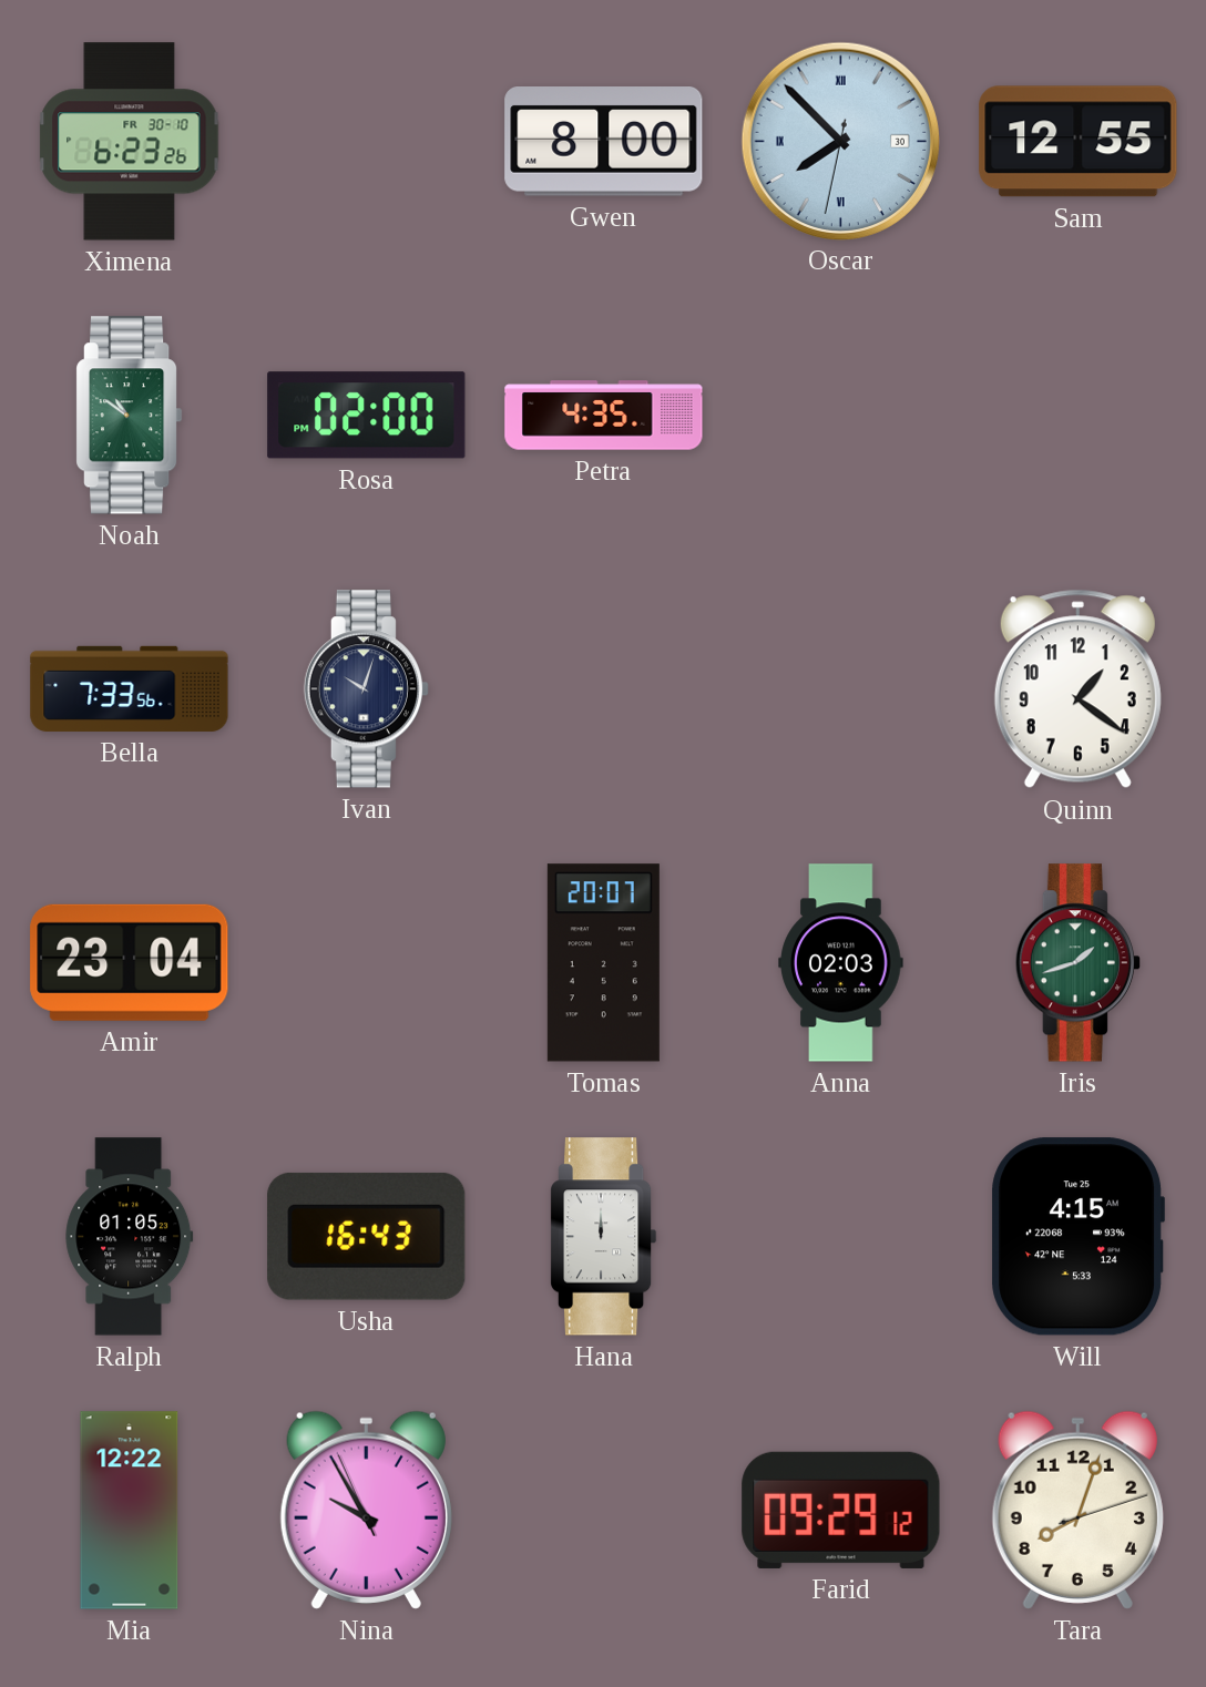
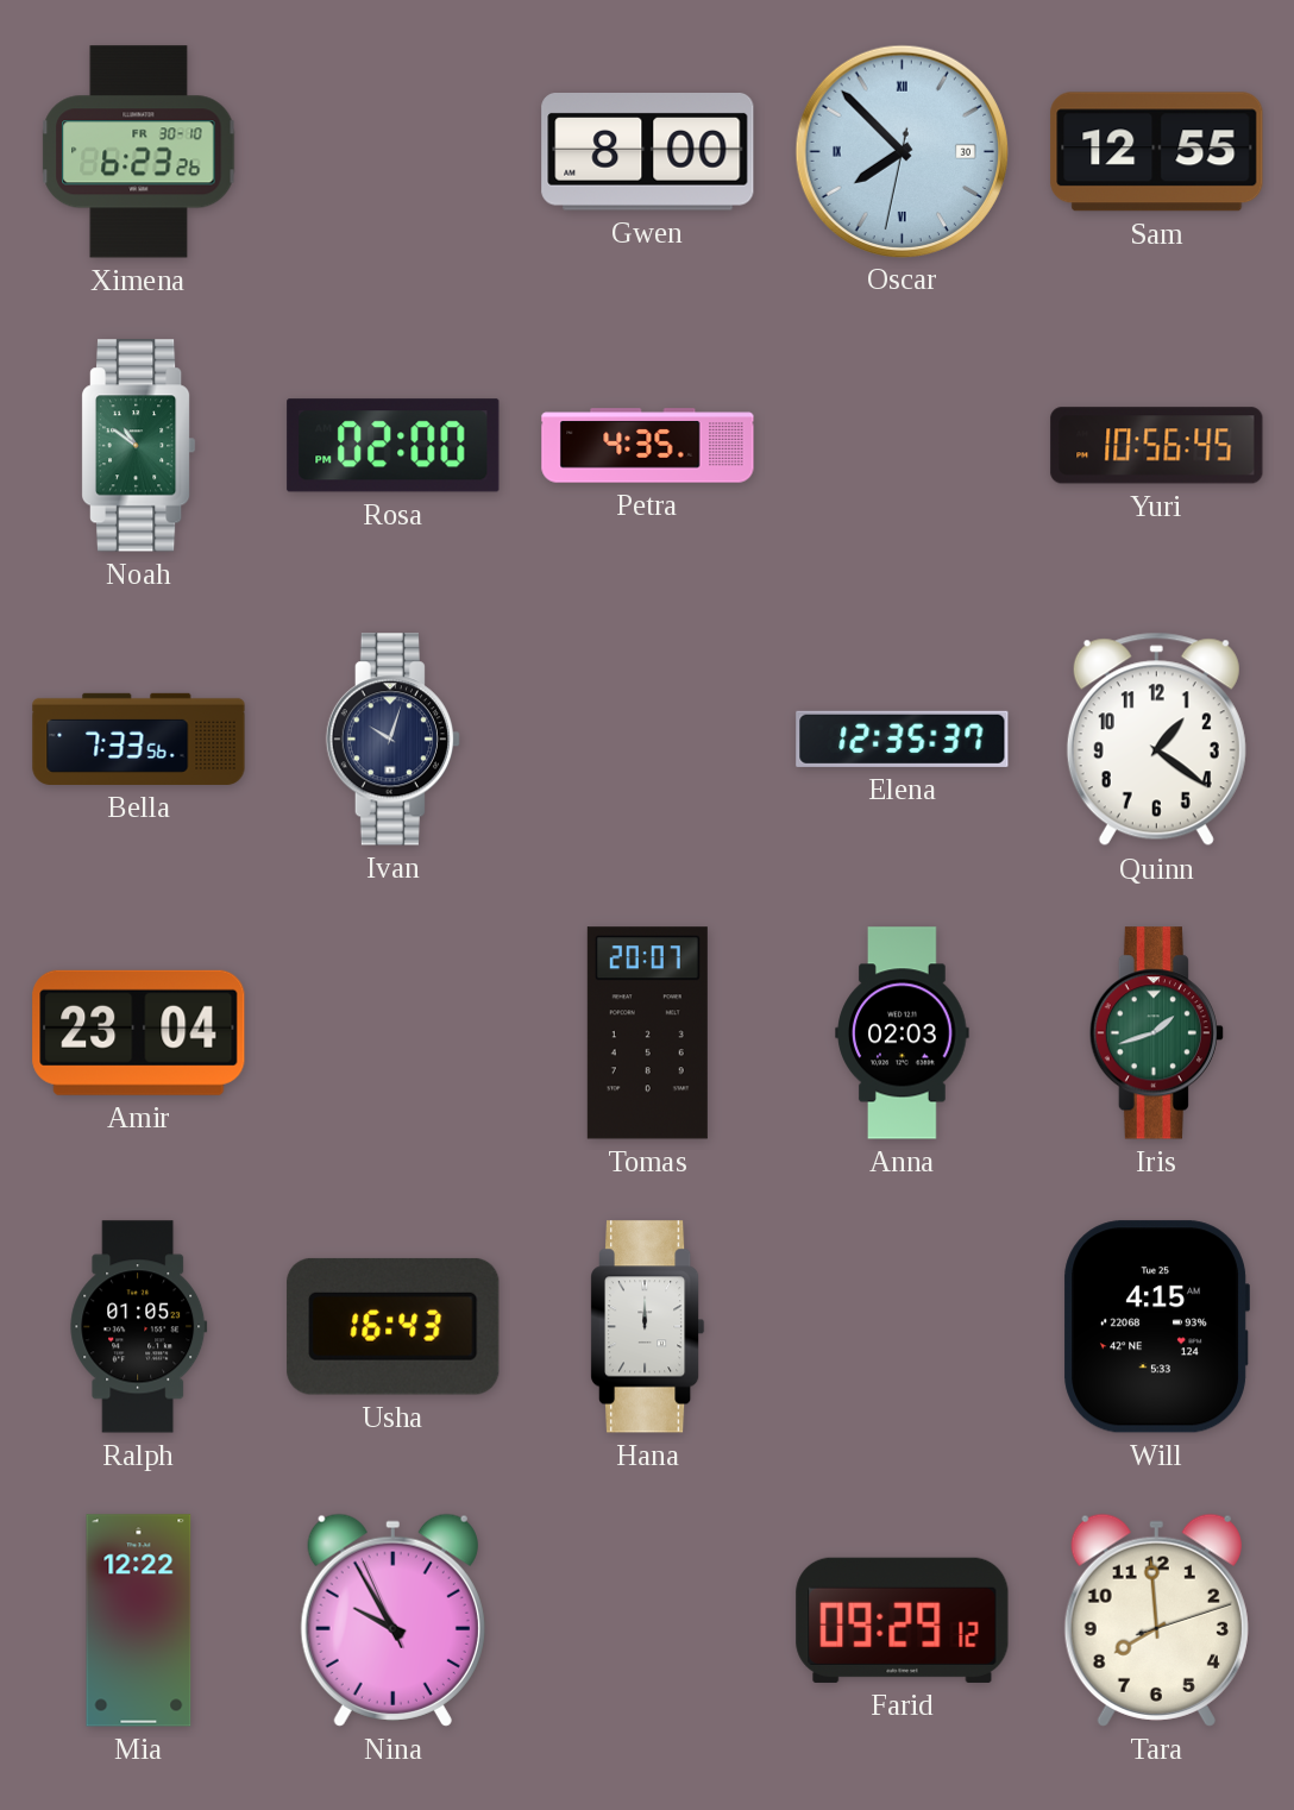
Yuri: none -> 10:56 (1157, 446)
Elena: none -> 12:35 (903, 739)
Tara: 8:03 -> 7:59 (1156, 1620)
